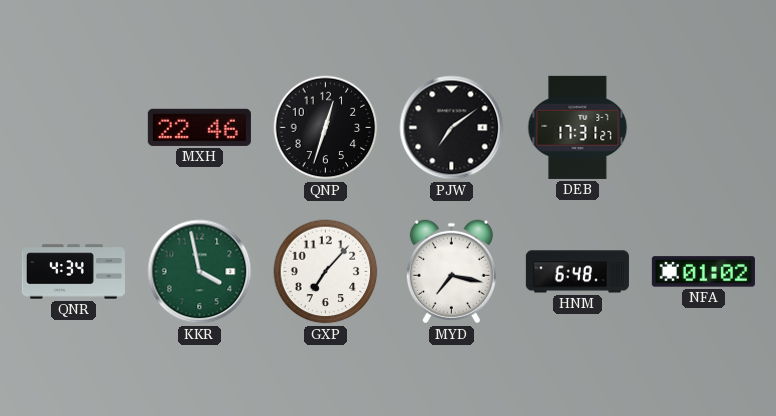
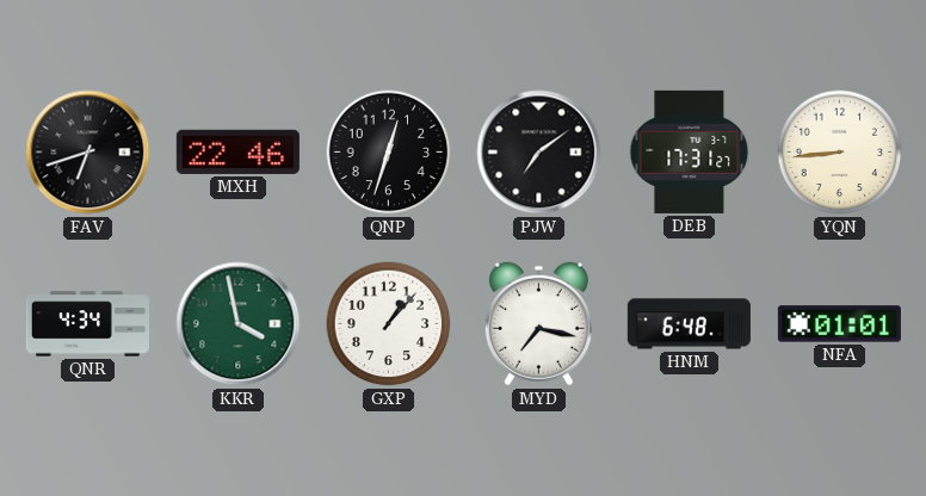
FAV: none -> 6:42 (88, 153)
YQN: none -> 8:44 (840, 153)
GXP: 7:07 -> 1:07 (389, 324)
NFA: 01:02 -> 01:01 (839, 324)
